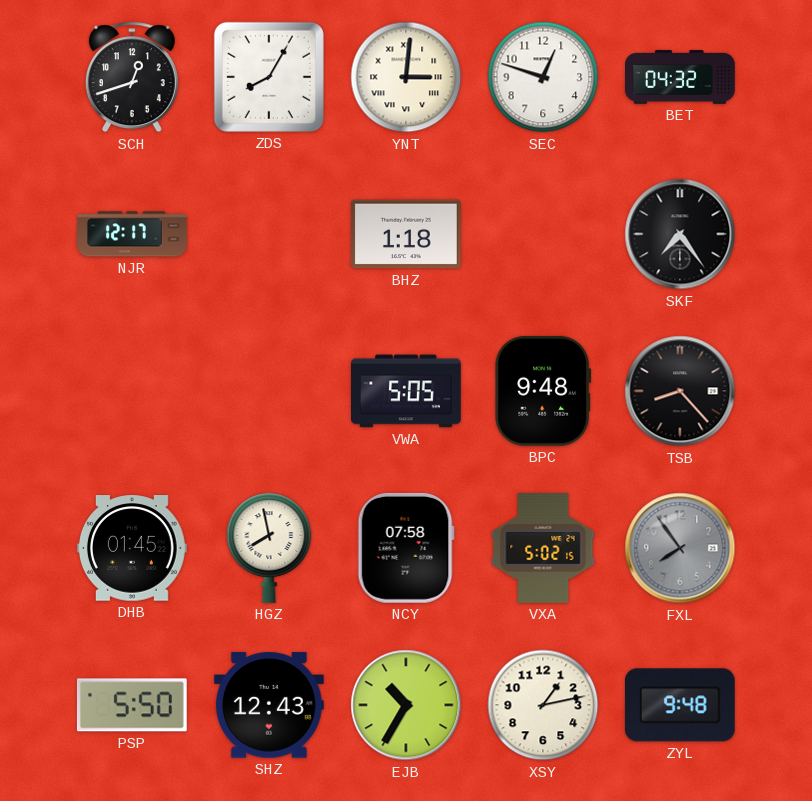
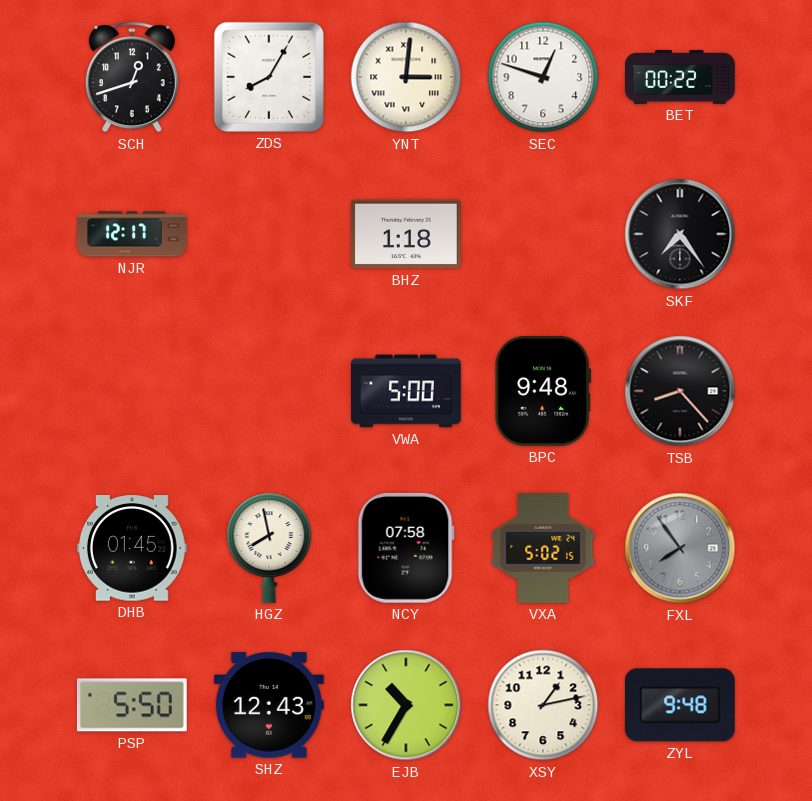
BET: 04:32 -> 00:22 (681, 78)
VWA: 5:05 -> 5:00 (407, 391)
